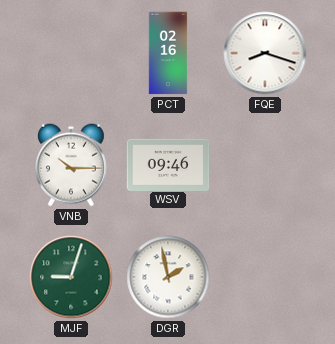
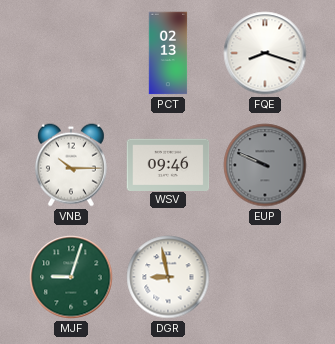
PCT: 02:16 -> 02:13 (168, 53)
EUP: none -> 9:49 (265, 165)
DGR: 1:58 -> 8:58 (168, 277)
